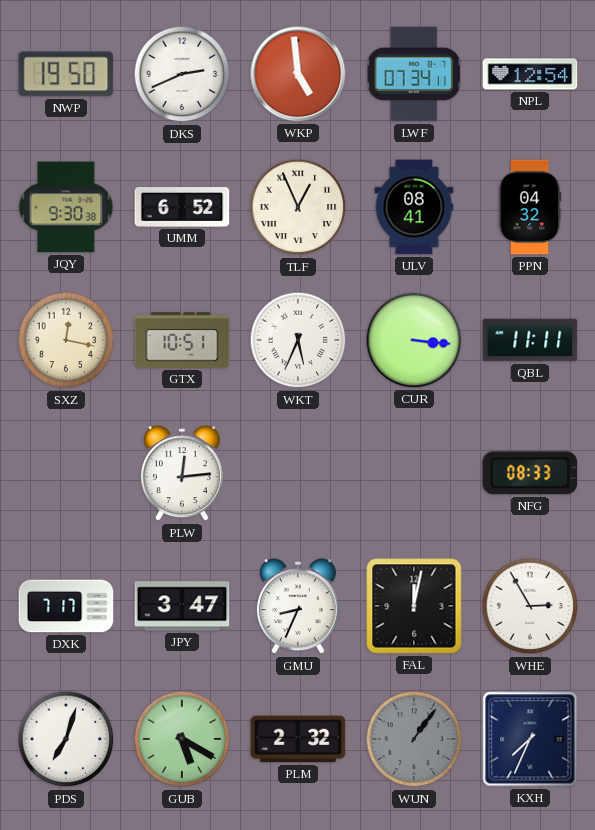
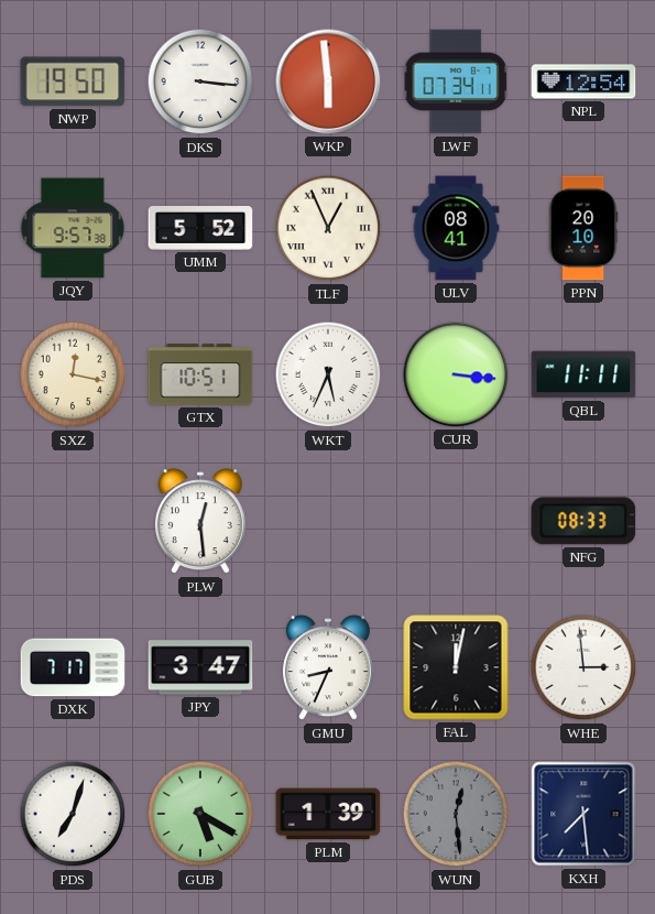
DKS: 2:41 -> 3:16 (200, 81)
WKP: 4:59 -> 5:59 (328, 81)
JQY: 9:30 -> 9:57 (73, 228)
UMM: 6:52 -> 5:52 (200, 229)
PPN: 04:32 -> 20:10 (583, 228)
PLW: 12:14 -> 12:29 (200, 522)
WHE: 2:55 -> 2:59 (583, 667)
PLM: 2:32 -> 1:39 (328, 814)
WUN: 1:06 -> 12:29 (456, 814)
KXH: 7:34 -> 7:29 (583, 814)
